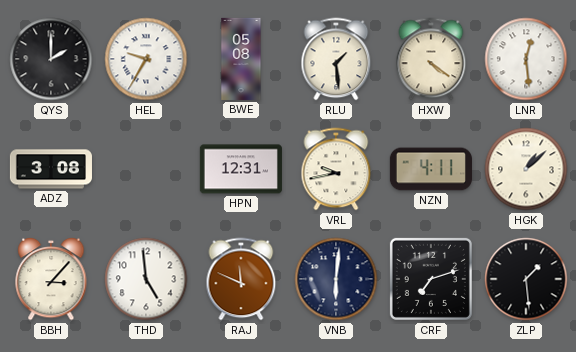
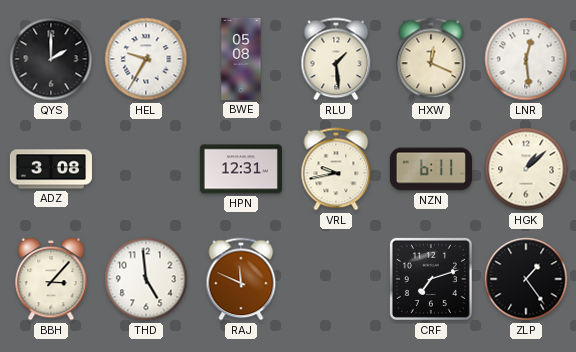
HXW: 4:21 -> 12:19 (431, 59)
NZN: 4:11 -> 6:11 (431, 169)
VNB: 6:01 -> none (336, 279)
ZLP: 1:29 -> 1:24 (526, 279)
